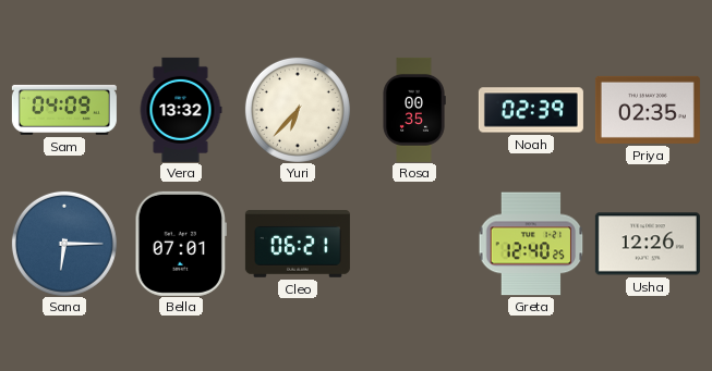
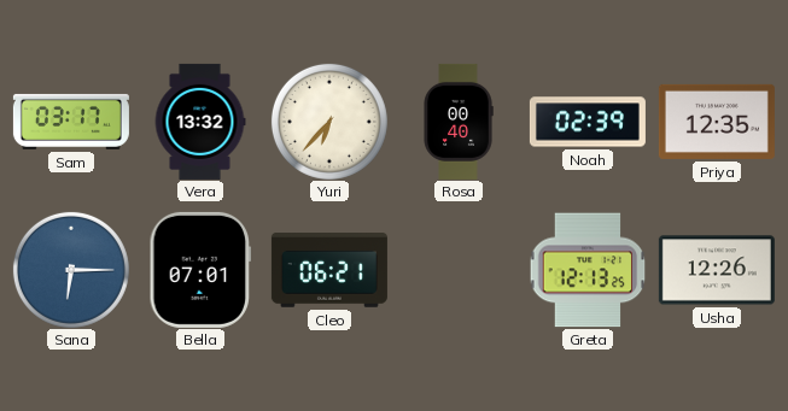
Sam: 04:09 -> 03:17 (71, 122)
Rosa: 00:35 -> 00:40 (459, 122)
Priya: 02:35 -> 12:35 (717, 122)
Greta: 12:40 -> 12:13 (588, 270)
